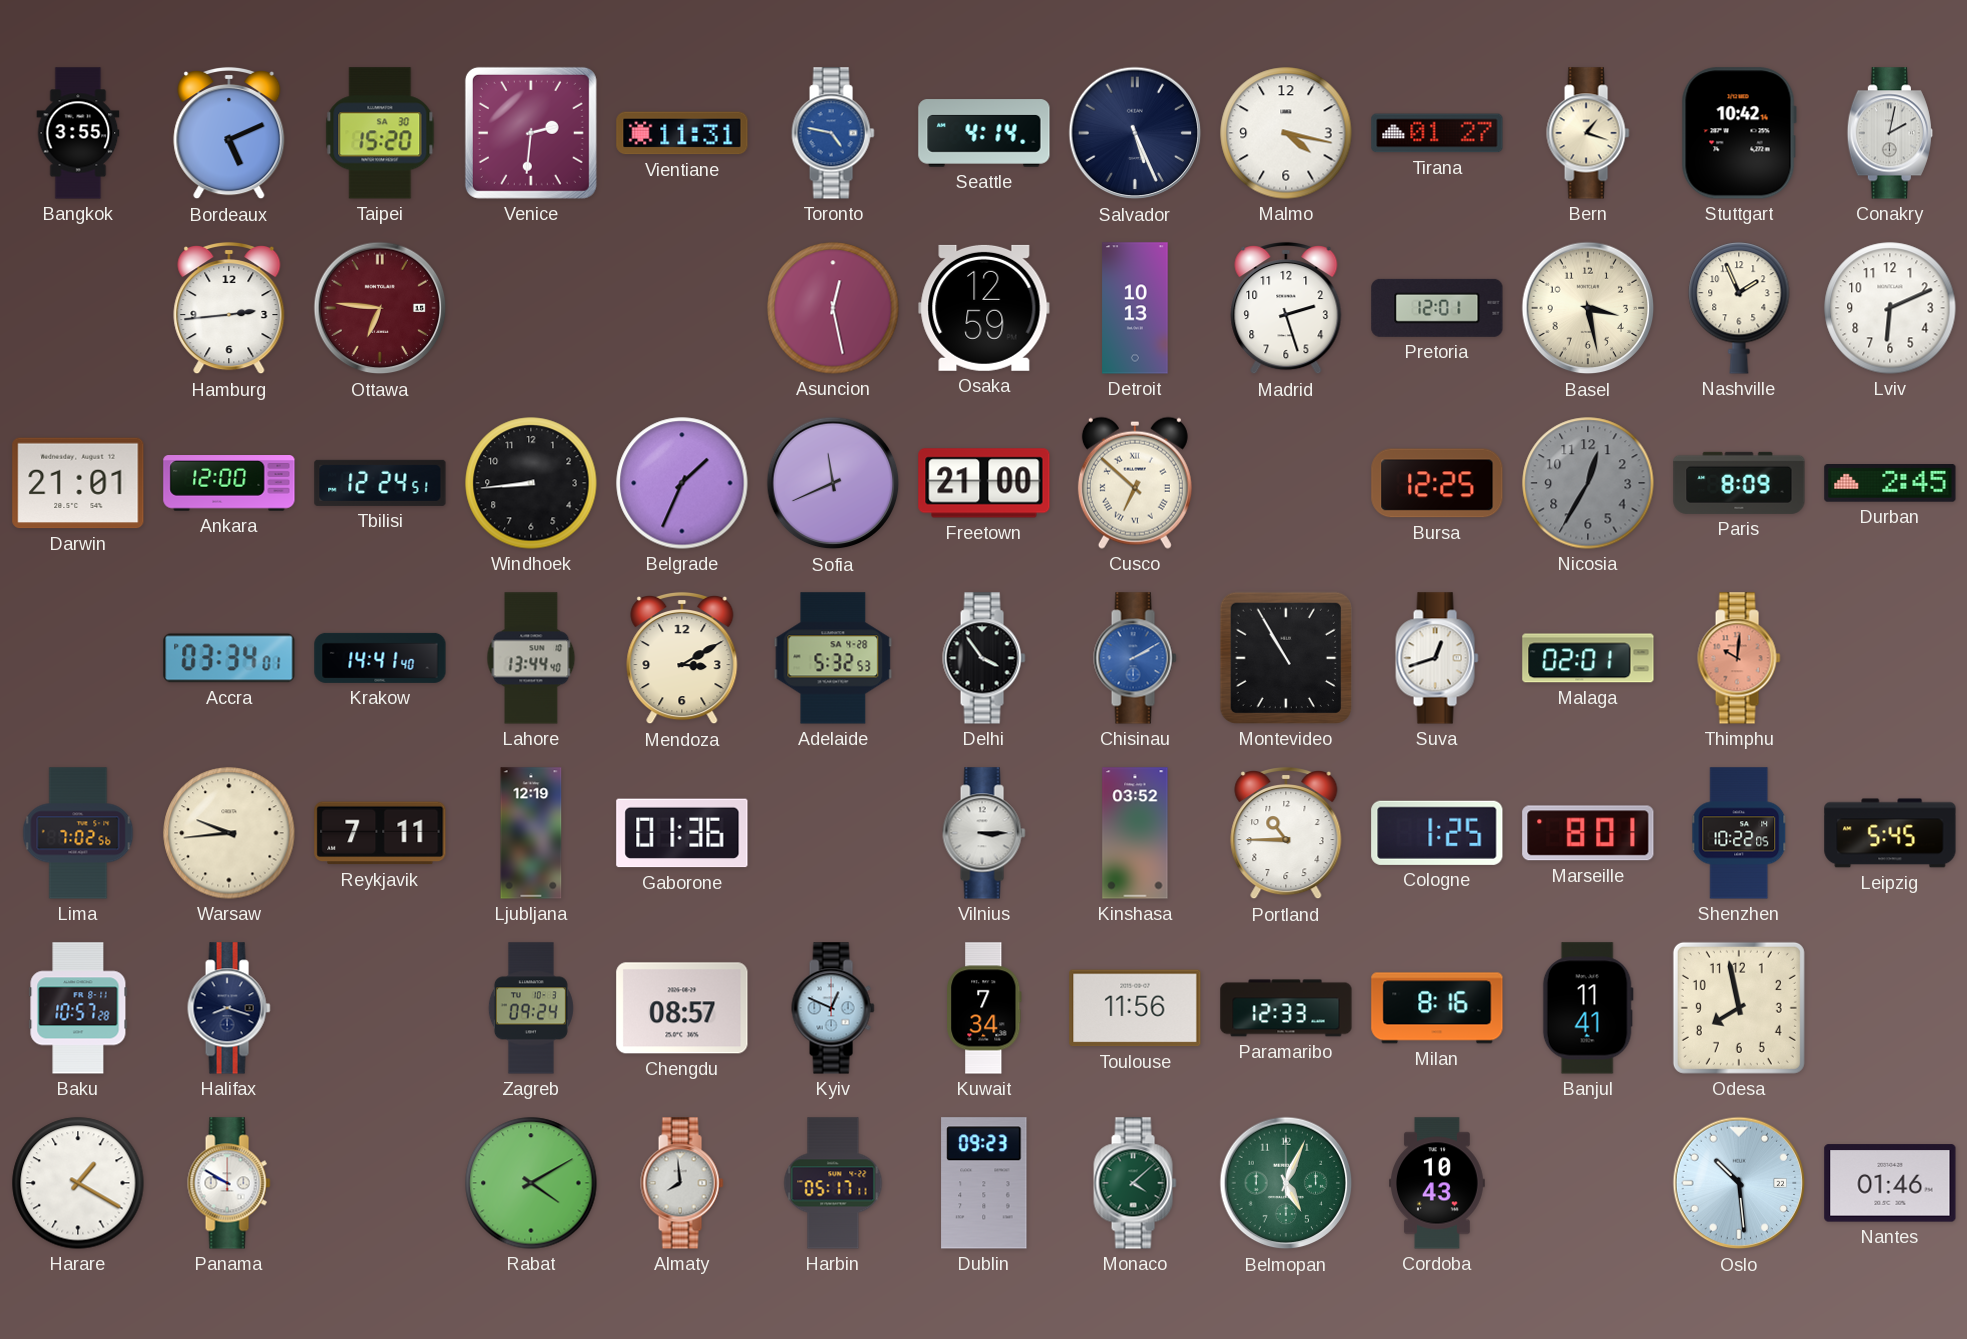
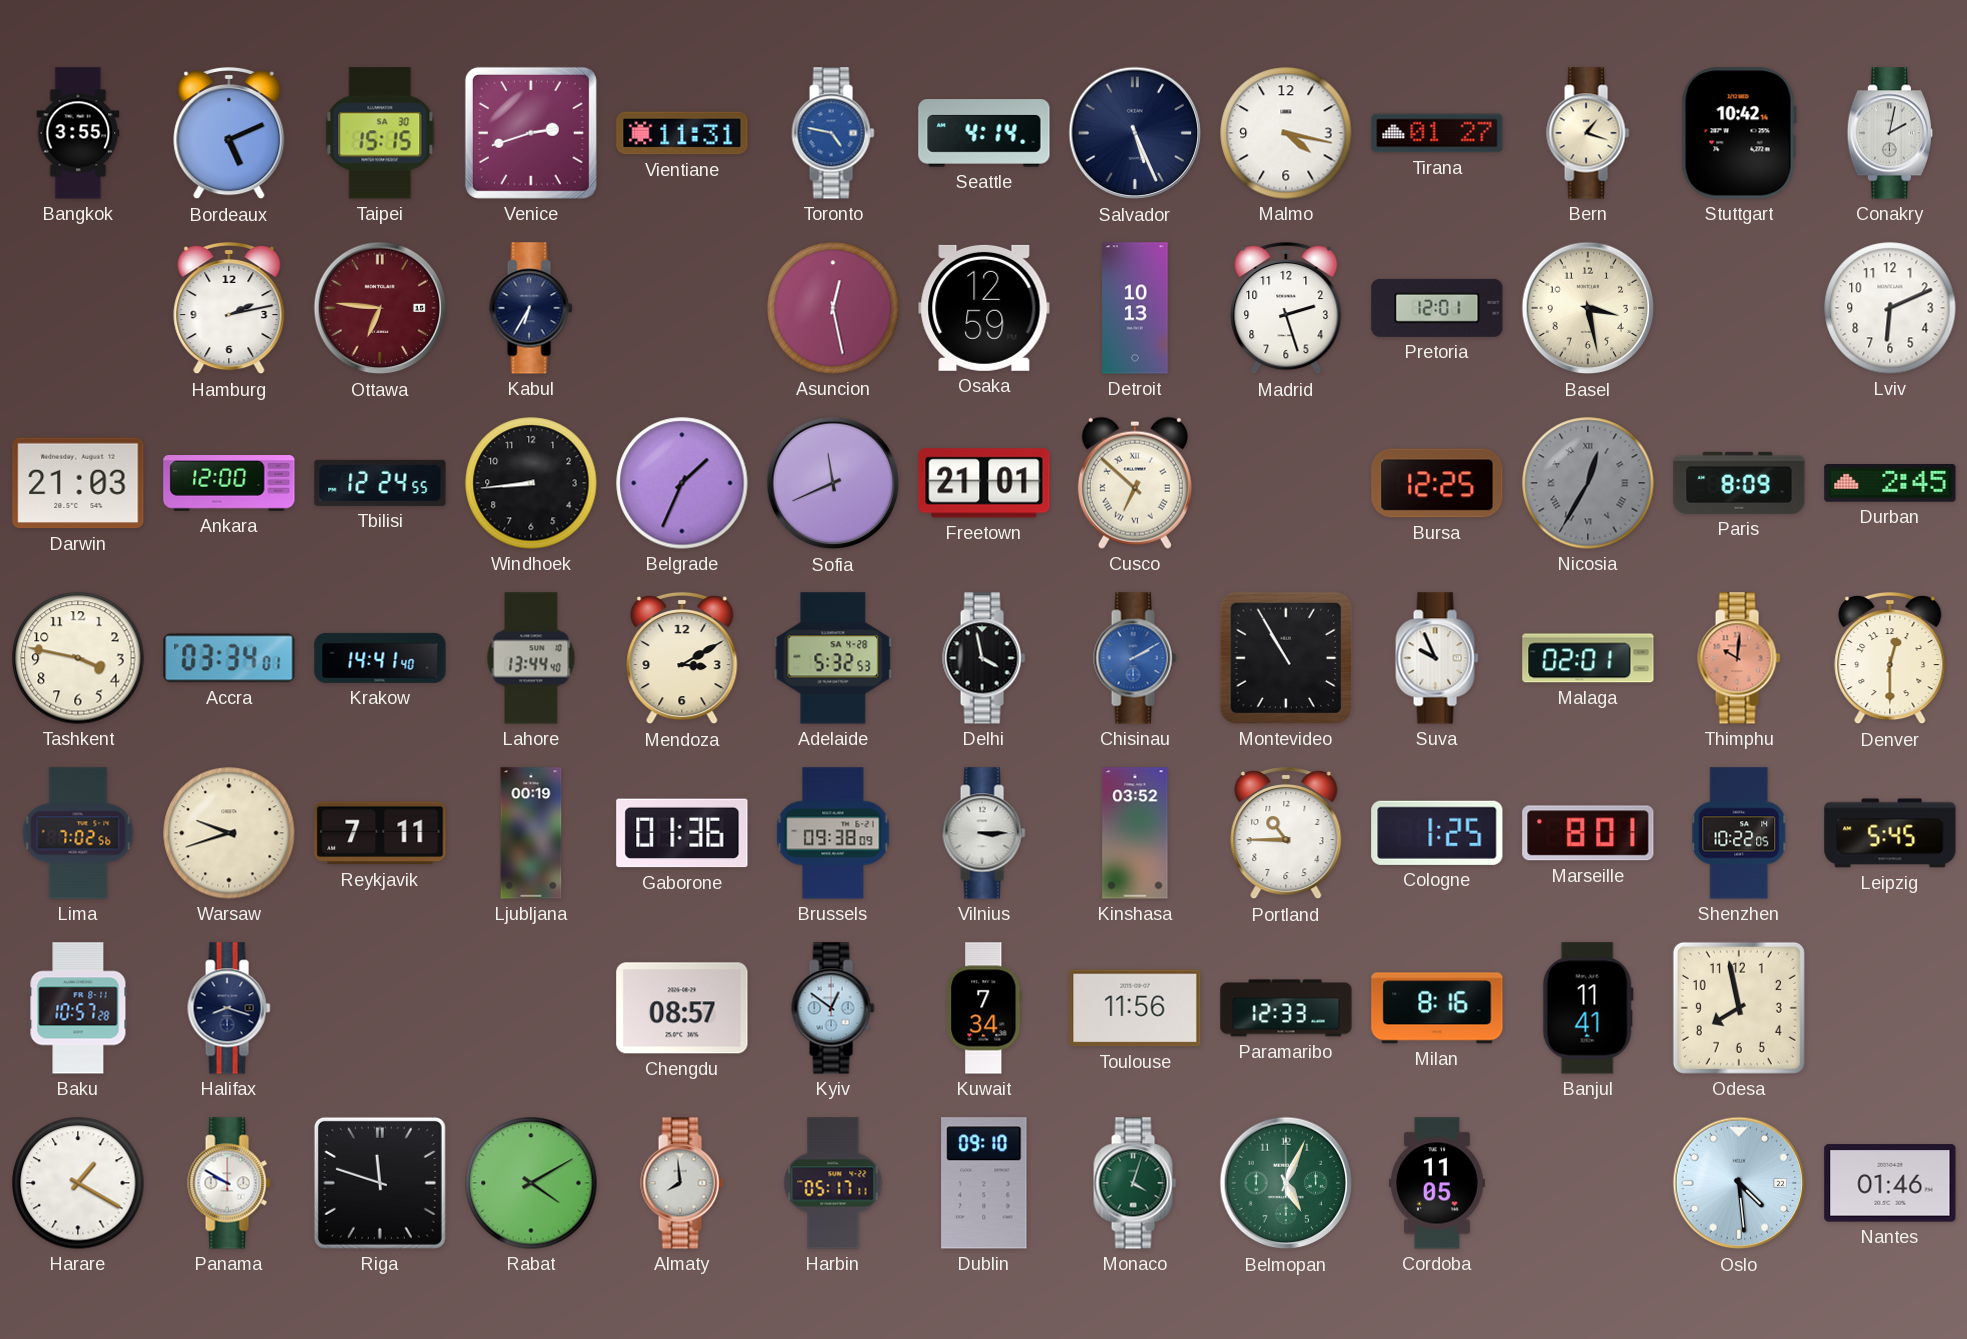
Taipei: 15:20 -> 15:15 (380, 133)
Venice: 2:31 -> 2:42 (531, 133)
Hamburg: 2:44 -> 2:13 (229, 308)
Kabul: none -> 6:35 (531, 308)
Nashville: 1:56 -> none (1739, 308)
Darwin: 21:01 -> 21:03 (78, 483)
Tbilisi: 12:24:51 -> 12:24:55 (380, 483)
Freetown: 21:00 -> 21:01 (984, 483)
Nicosia numerals: Arabic -> Roman (1588, 483)
Tashkent: none -> 3:47 (78, 658)
Delhi: 3:54 -> 3:58 (984, 658)
Suva: 12:42 -> 9:56 (1437, 658)
Denver: none -> 12:30 (1890, 658)
Warsaw: 9:44 -> 9:42 (229, 833)
Ljubljana: 12:19 -> 00:19 (531, 833)
Brussels: none -> 09:38 (833, 833)
Zagreb: 09:24 -> none (531, 1008)
Kyiv: 12:49 -> 12:51 (833, 1008)
Riga: none -> 11:48 (380, 1183)
Dublin: 09:23 -> 09:10 (984, 1183)
Monaco: 4:08 -> 4:03 (1135, 1183)
Cordoba: 10:43 -> 11:05 (1438, 1183)
Oslo: 10:29 -> 4:29 (1739, 1183)
